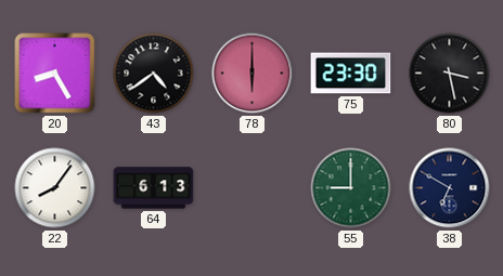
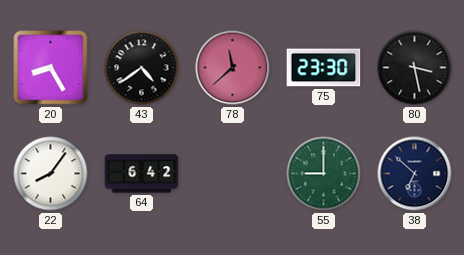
78: 6:00 -> 11:38 (233, 68)
64: 6:13 -> 6:42 (142, 174)
38: 6:50 -> 6:52 (415, 174)
